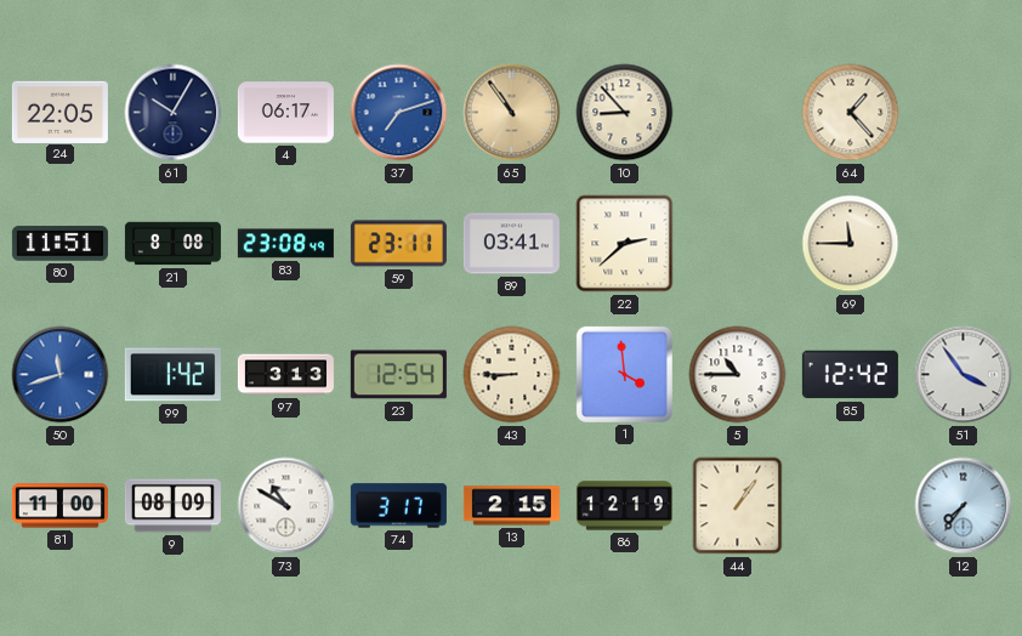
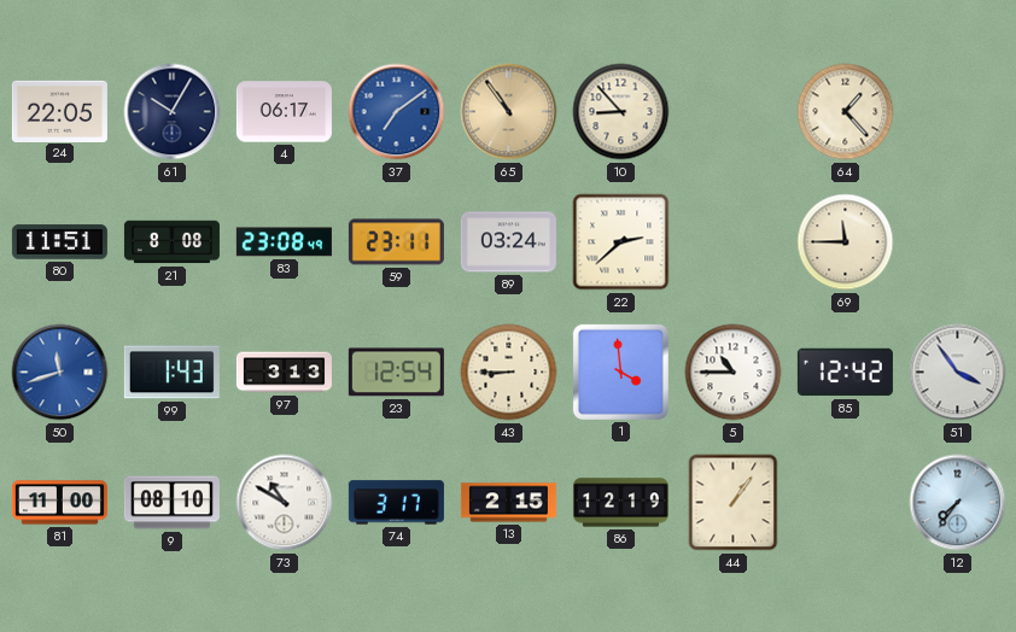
37: 7:12 -> 7:09 (397, 112)
89: 03:41 -> 03:24 (508, 242)
99: 1:42 -> 1:43 (171, 373)
9: 08:09 -> 08:10 (171, 503)
